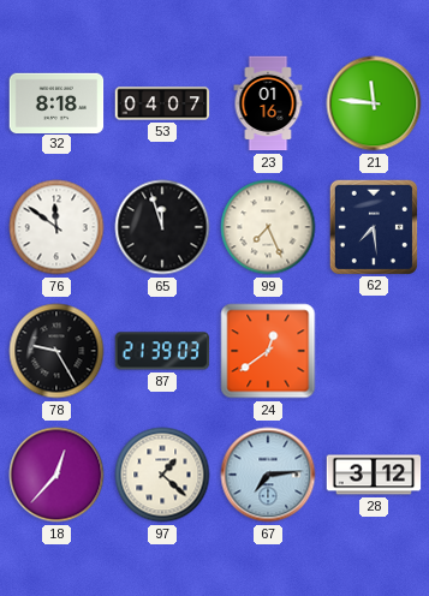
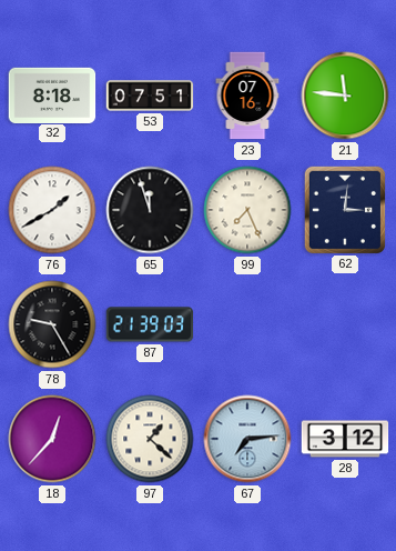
53: 04:07 -> 07:51 (150, 96)
23: 01:16 -> 07:16 (247, 96)
76: 11:51 -> 1:40 (52, 210)
62: 7:29 -> 3:01 (344, 209)
24: 12:39 -> none (268, 351)
